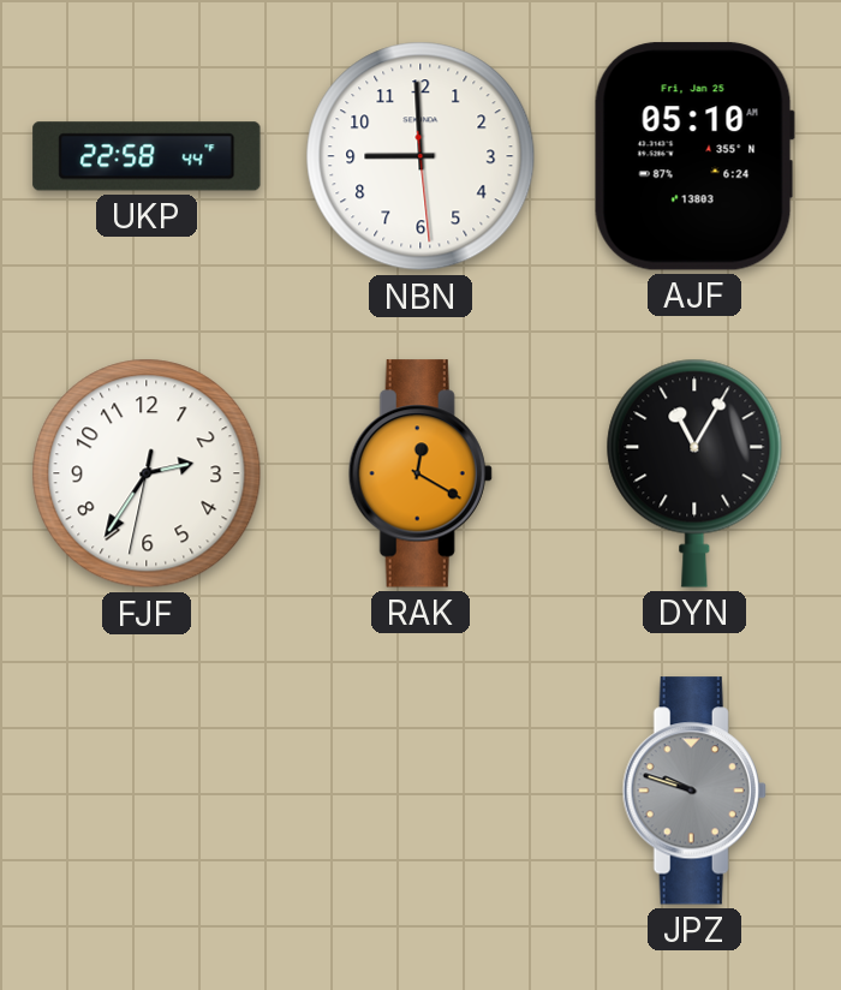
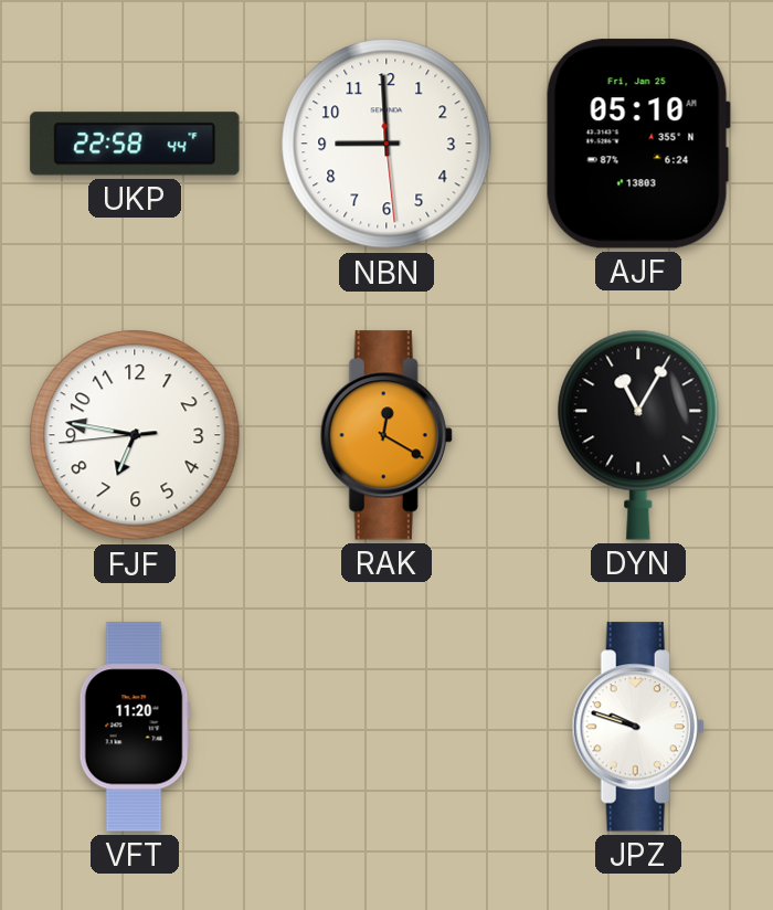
FJF: 2:35 -> 6:46 (135, 435)
VFT: none -> 11:20 (135, 727)
JPZ dial: grey -> white (638, 727)
